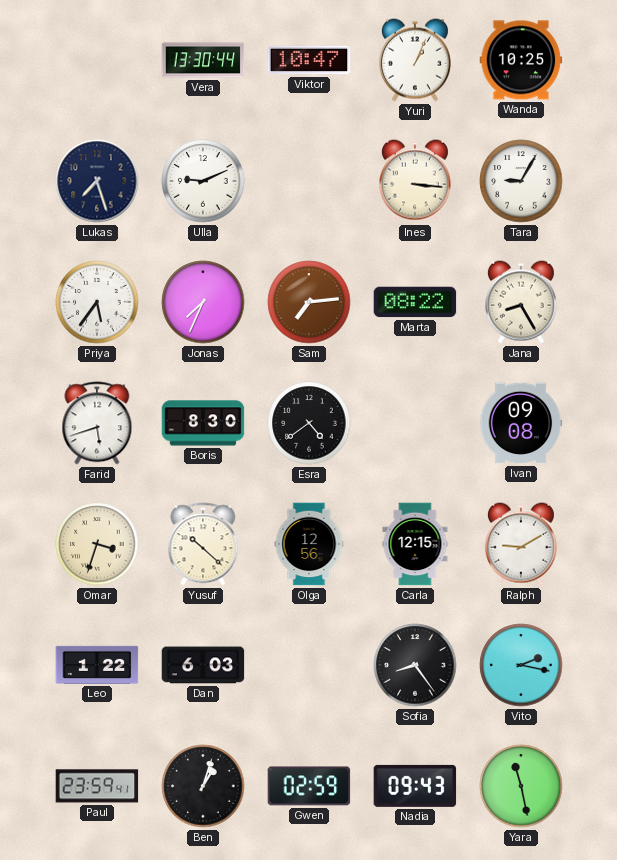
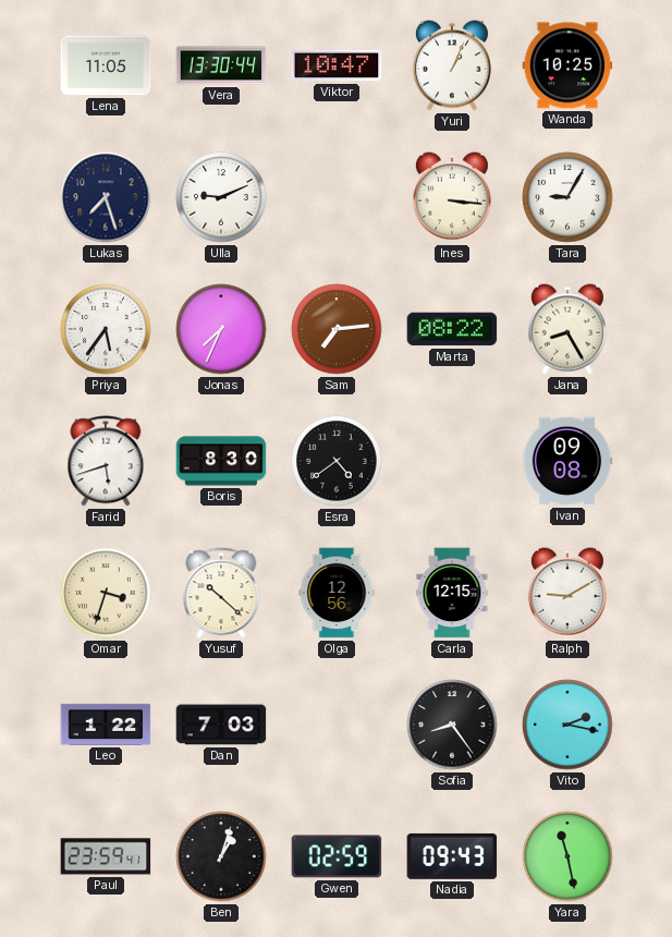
Lena: none -> 11:05 (106, 65)
Dan: 6:03 -> 7:03 (221, 725)
